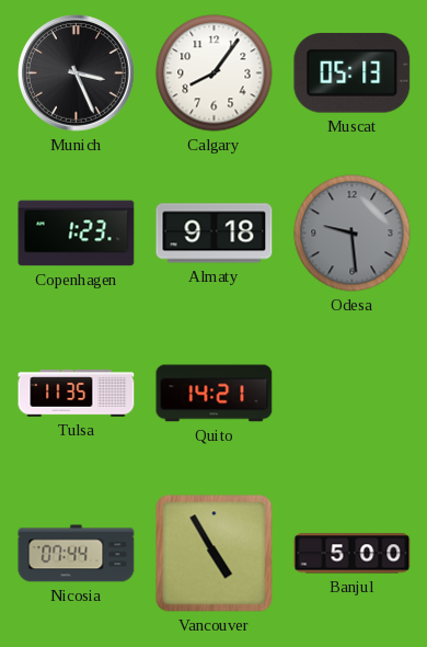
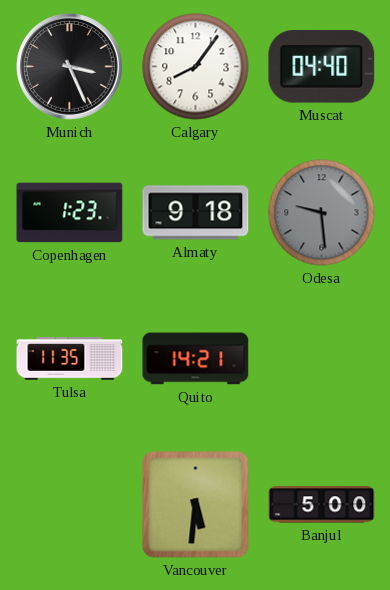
Muscat: 05:13 -> 04:40 (322, 67)
Nicosia: 07:44 -> none (77, 554)
Vancouver: 4:55 -> 5:31 (196, 505)
